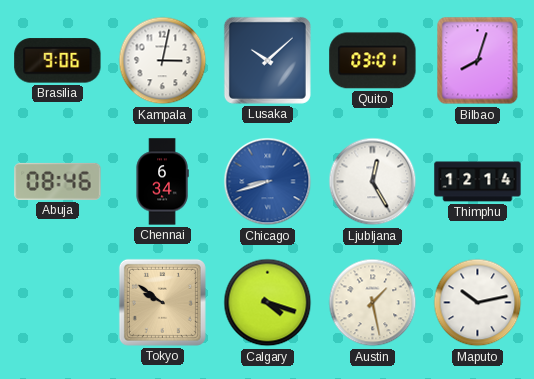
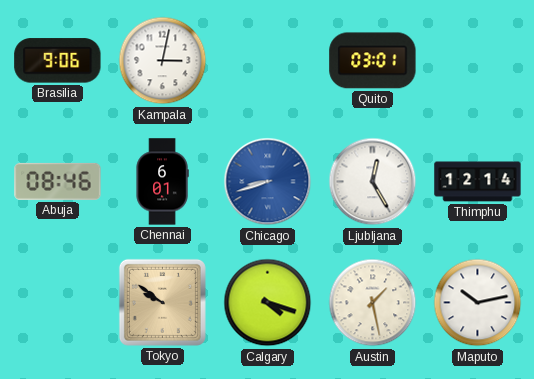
Lusaka: 10:08 -> none (267, 60)
Bilbao: 8:03 -> none (478, 61)
Chennai: 6:34 -> 6:01 (162, 182)
